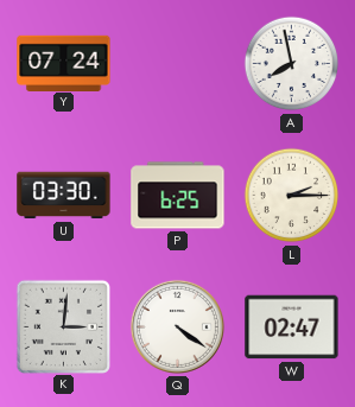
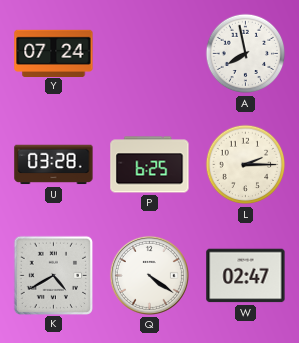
U: 03:30 -> 03:28 (54, 165)
K: 3:01 -> 4:40 (53, 275)
